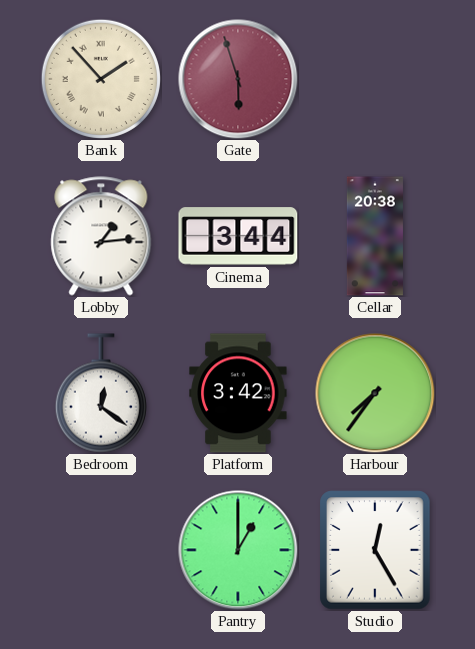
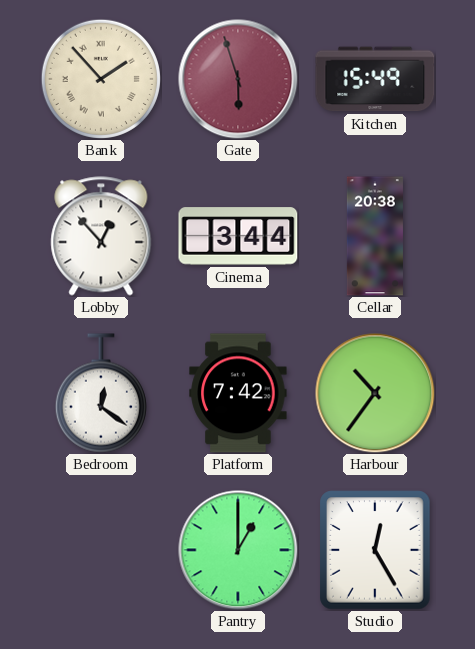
Kitchen: none -> 15:49 (375, 79)
Lobby: 1:14 -> 12:53 (101, 236)
Platform: 3:42 -> 7:42 (238, 393)
Harbour: 7:36 -> 10:36 (375, 393)
